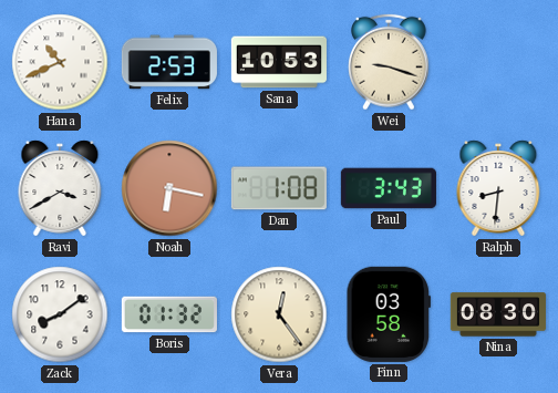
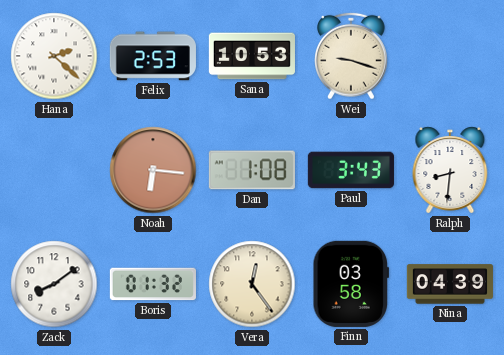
Hana: 10:41 -> 2:22 (54, 56)
Ravi: 3:40 -> none (60, 188)
Noah: 6:17 -> 6:16 (153, 170)
Nina: 08:30 -> 04:39 (450, 284)
